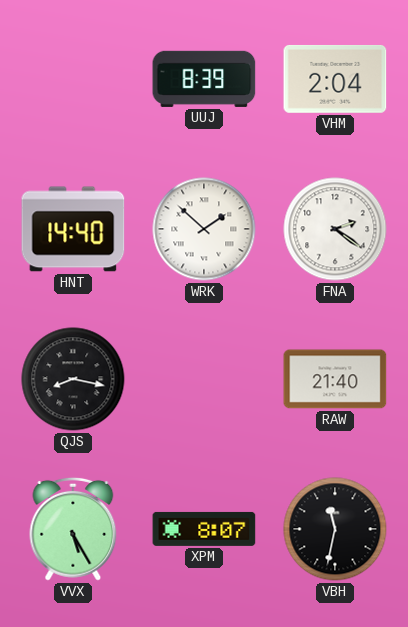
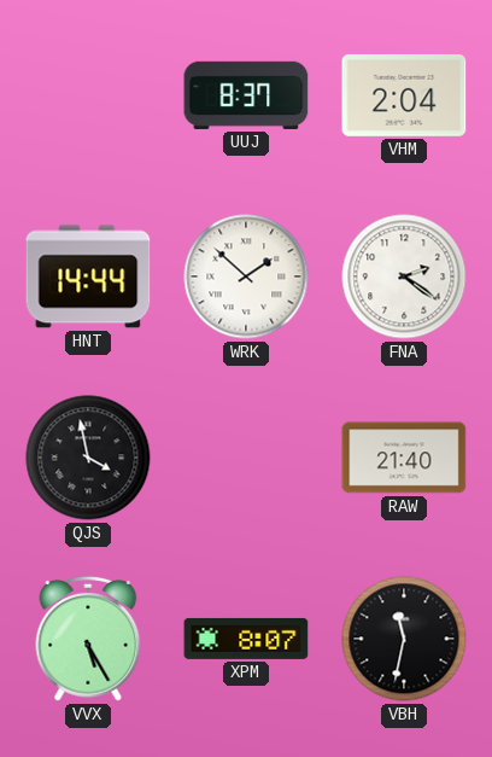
UUJ: 8:39 -> 8:37 (246, 95)
HNT: 14:40 -> 14:44 (88, 276)
QJS: 8:17 -> 3:58 (88, 458)
